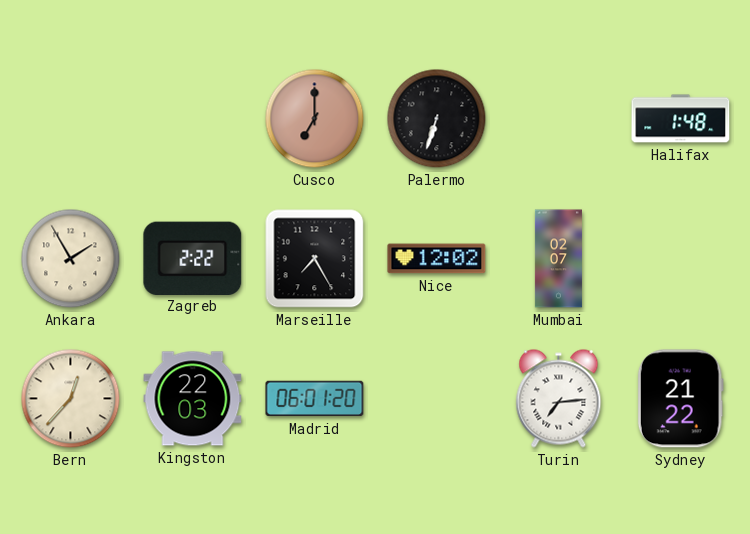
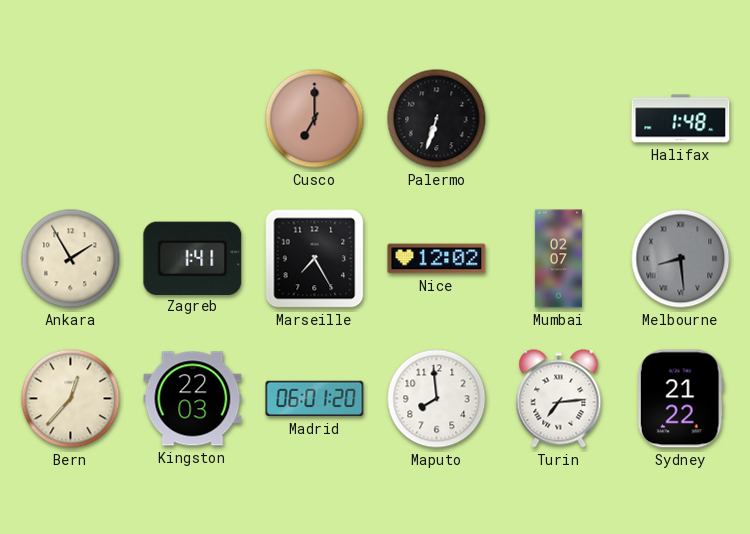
Zagreb: 2:22 -> 1:41 (193, 258)
Melbourne: none -> 8:29 (681, 259)
Maputo: none -> 7:59 (437, 399)
